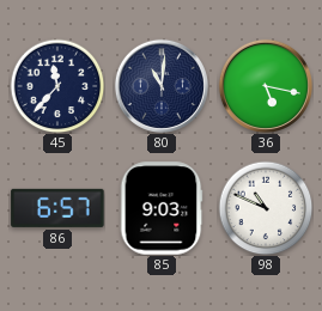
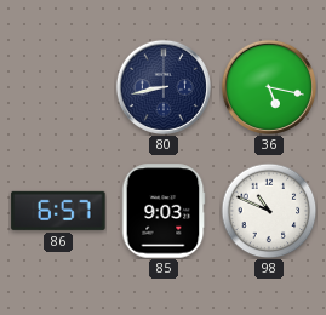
45: 11:37 -> none (57, 86)
80: 11:01 -> 8:43 (164, 87)
